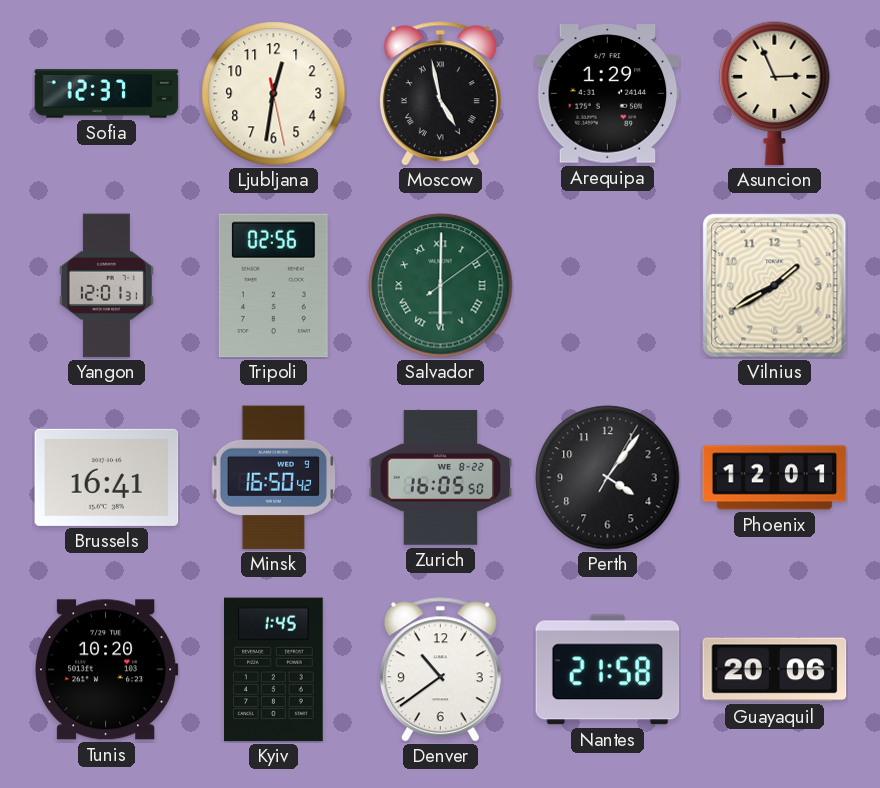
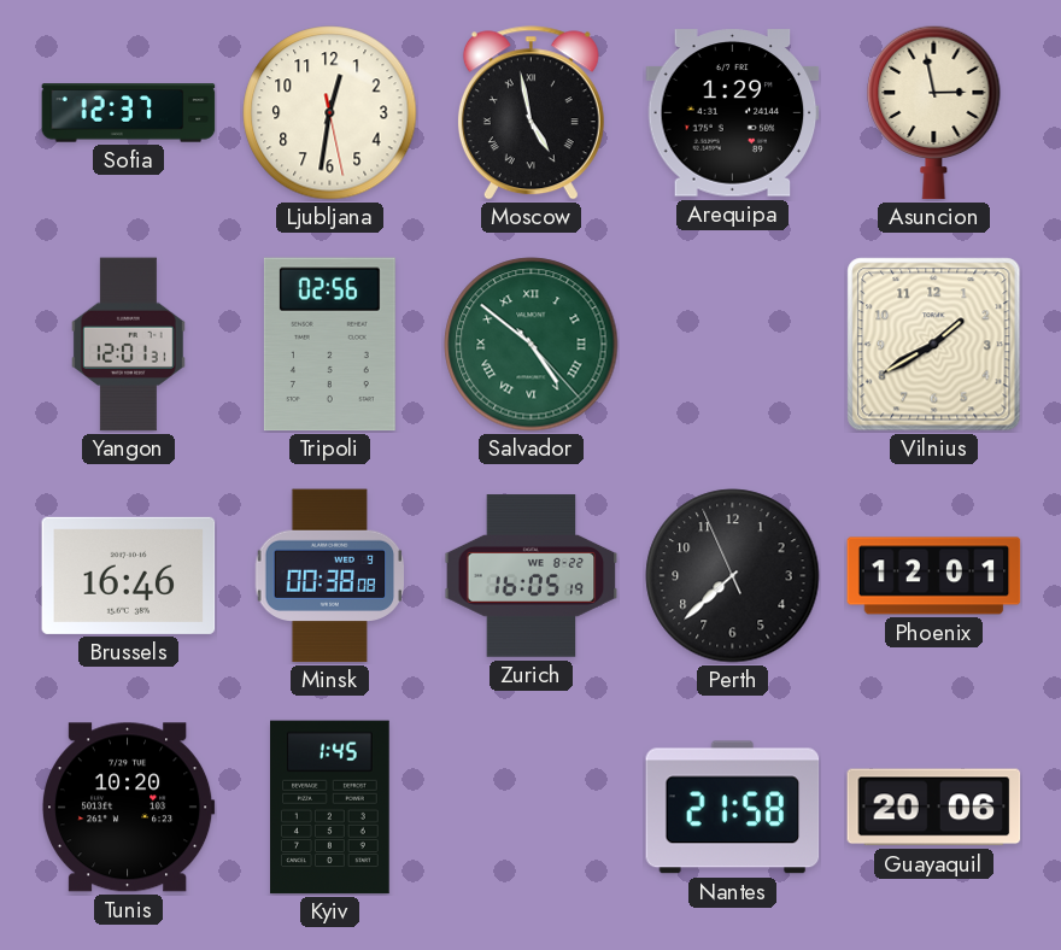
Asuncion: 2:56 -> 2:58 (934, 112)
Salvador: 6:00 -> 4:51 (532, 345)
Brussels: 16:41 -> 16:46 (129, 575)
Minsk: 16:50 -> 00:38 (330, 576)
Zurich: 16:05:50 -> 16:05:19 (532, 576)
Perth: 4:06 -> 7:37 (733, 576)
Denver: 10:39 -> none (440, 670)
